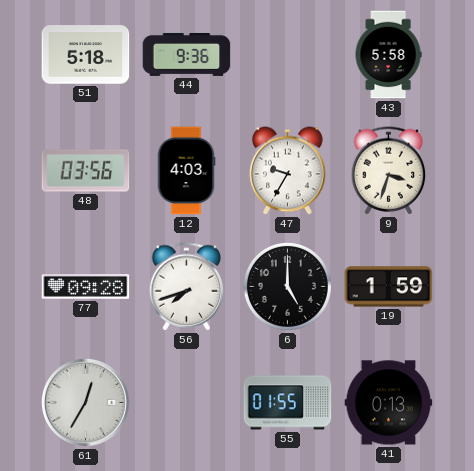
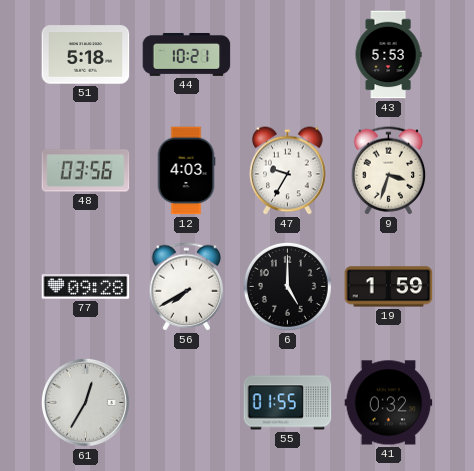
44: 9:36 -> 10:21 (187, 54)
43: 5:58 -> 5:53 (388, 55)
56: 7:42 -> 7:40 (187, 287)
41: 0:13 -> 0:32 (389, 403)
